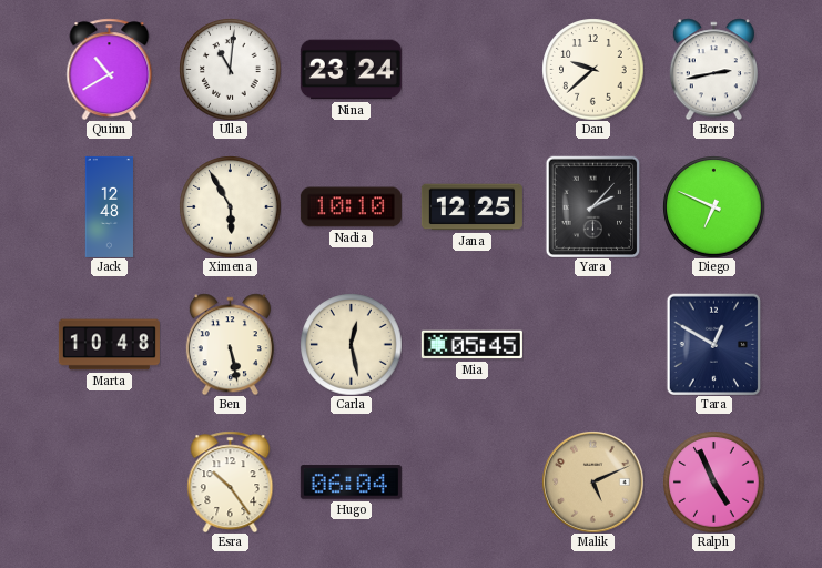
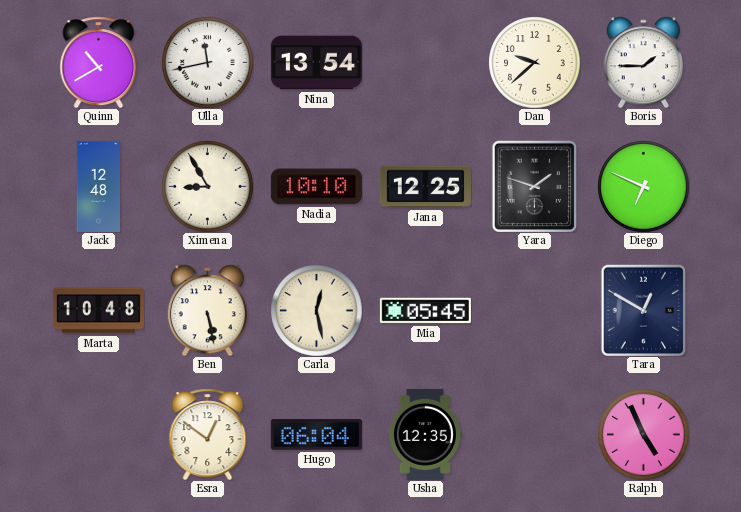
Ulla: 11:01 -> 11:43 (207, 62)
Nina: 23:24 -> 13:54 (316, 63)
Boris: 2:43 -> 1:45 (643, 62)
Ximena: 5:55 -> 8:55 (207, 186)
Yara: 2:07 -> 1:48 (535, 186)
Esra: 10:24 -> 12:51 (208, 434)
Usha: none -> 12:35 (425, 434)
Malik: 5:11 -> none (593, 483)
